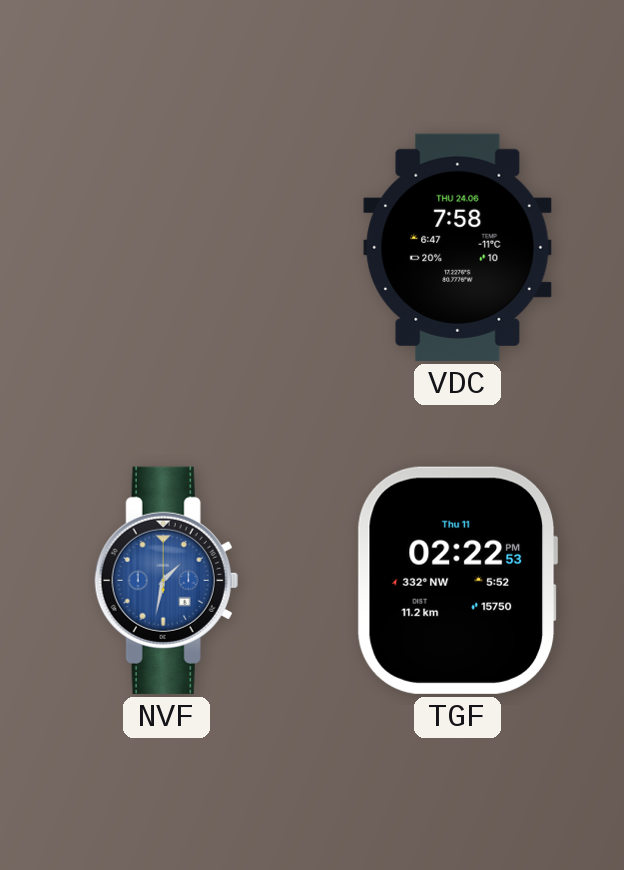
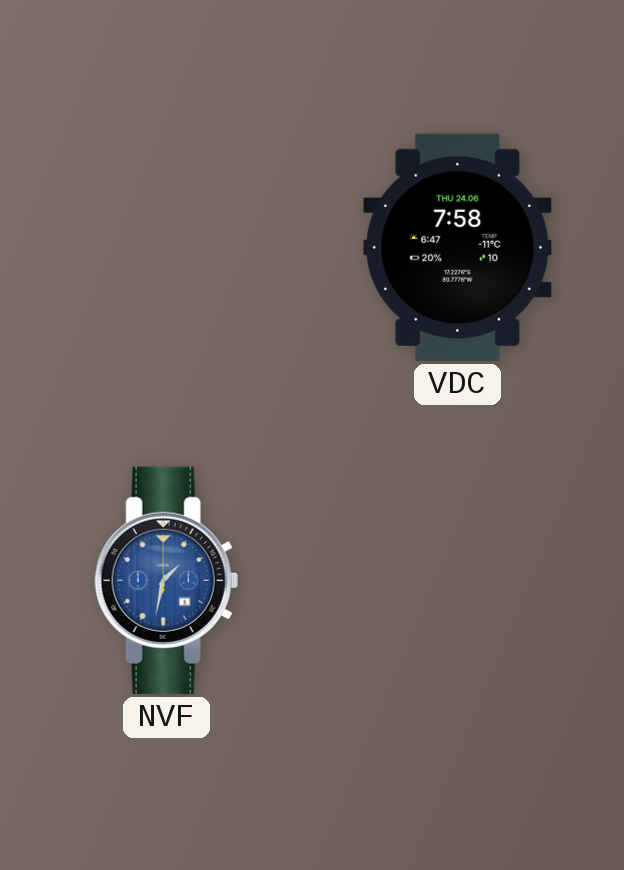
TGF: 02:22 -> none (457, 580)
